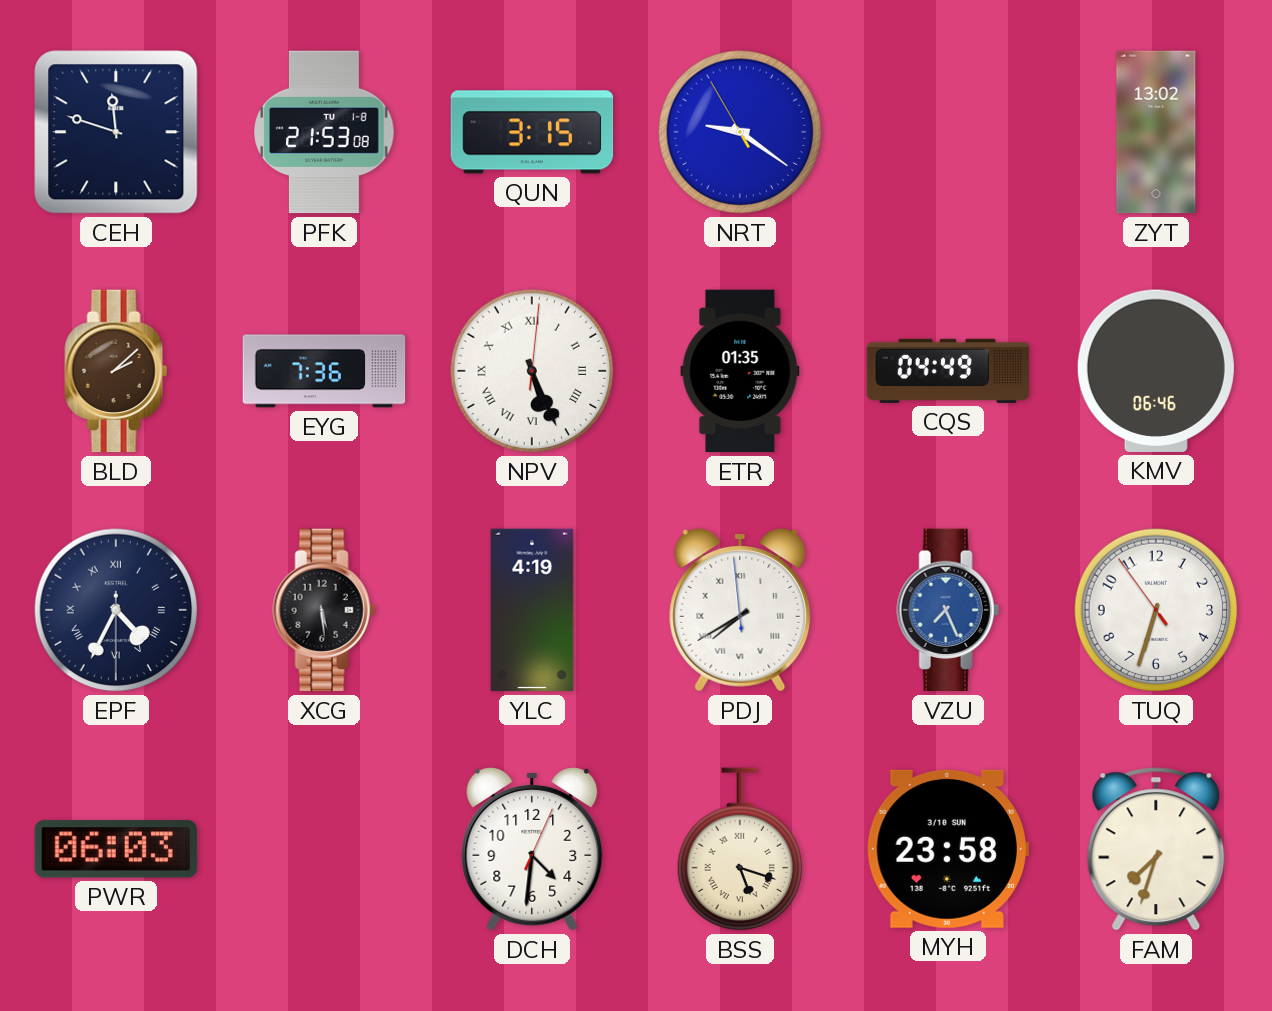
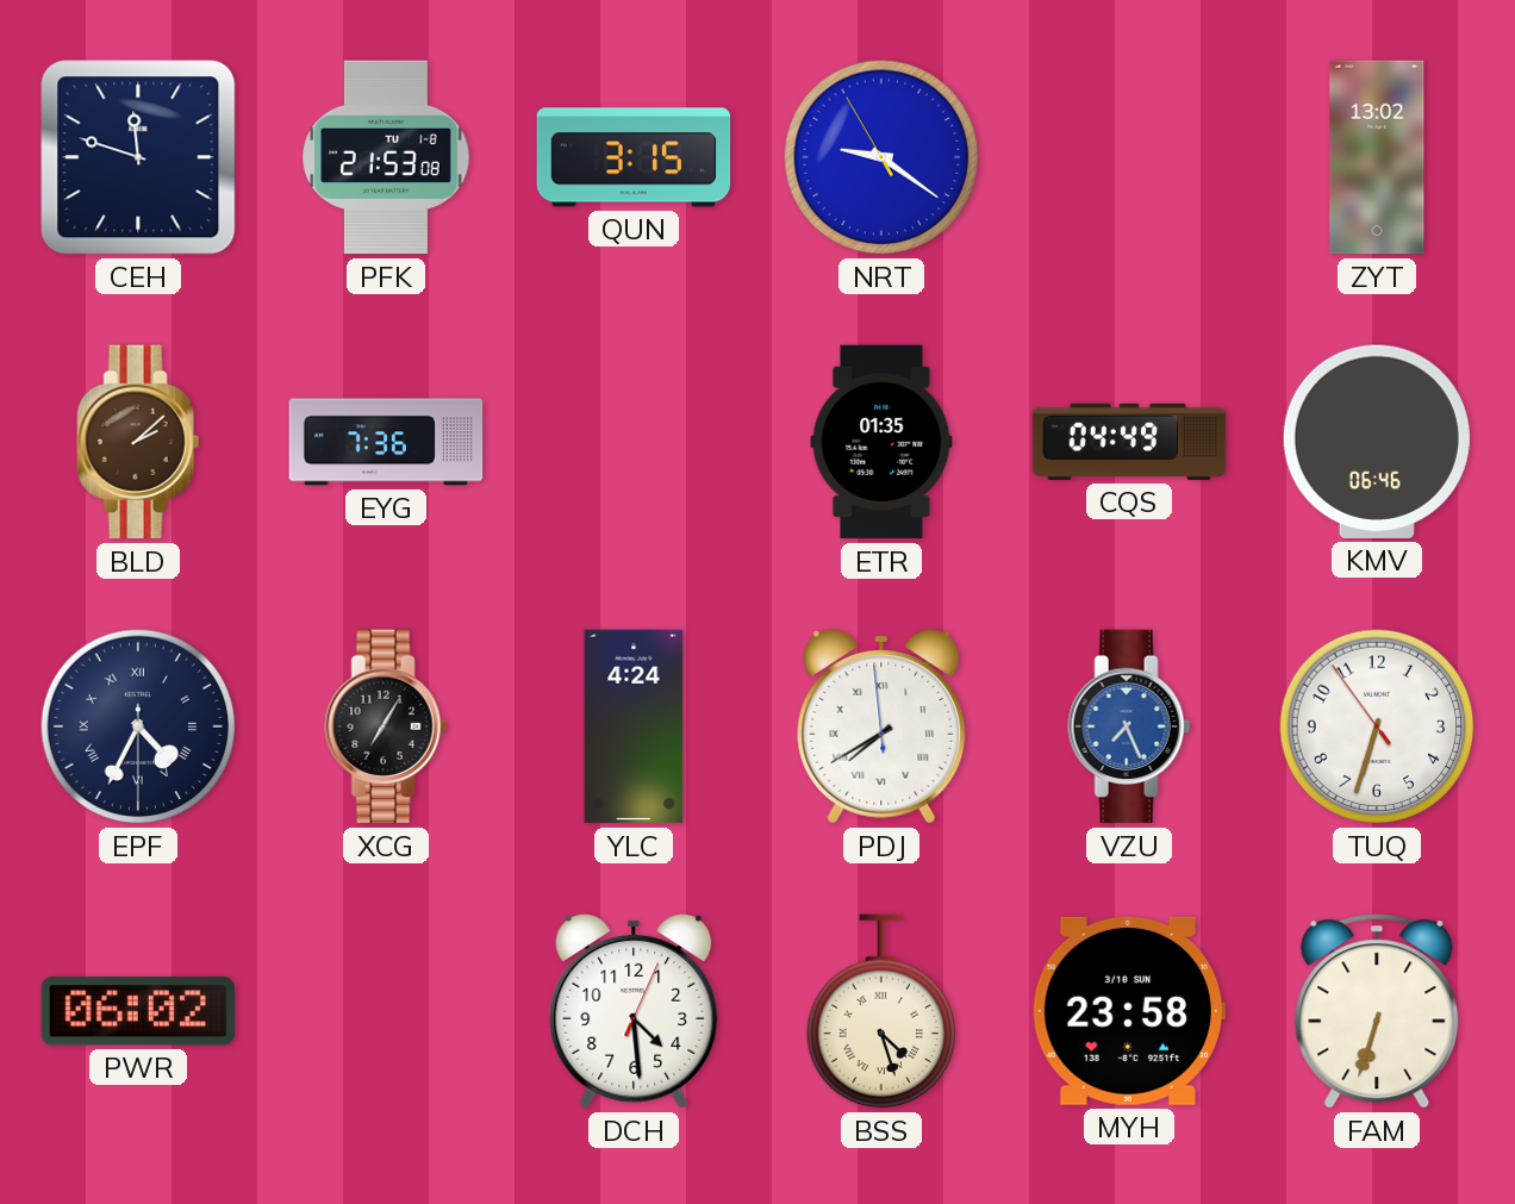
NPV: 5:26 -> none (532, 371)
XCG: 5:29 -> 7:05 (386, 726)
YLC: 4:19 -> 4:24 (634, 726)
PWR: 06:03 -> 06:02 (138, 1011)
DCH: 4:31 -> 4:29 (634, 1012)
BSS: 5:18 -> 4:27 (880, 1011)
FAM: 7:33 -> 6:33 (1377, 1011)
